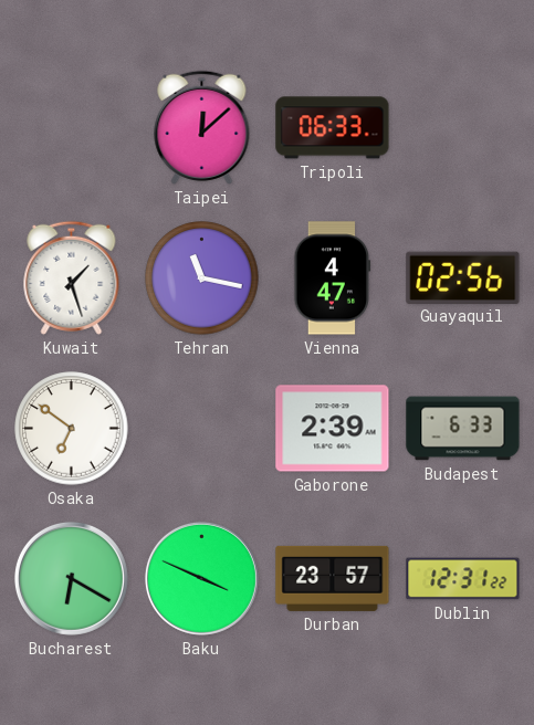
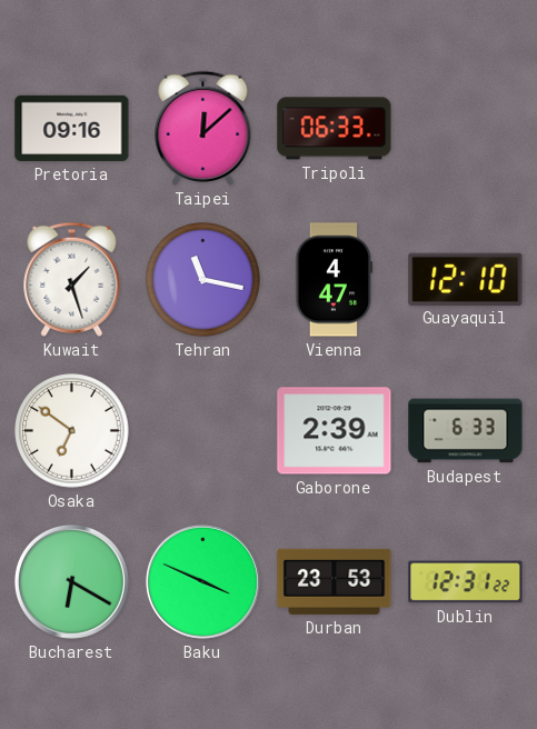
Pretoria: none -> 09:16 (72, 128)
Guayaquil: 02:56 -> 12:10 (466, 279)
Durban: 23:57 -> 23:53 (335, 581)
